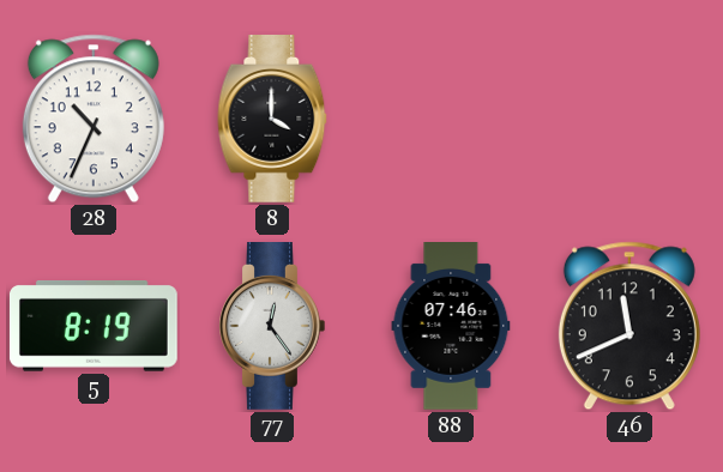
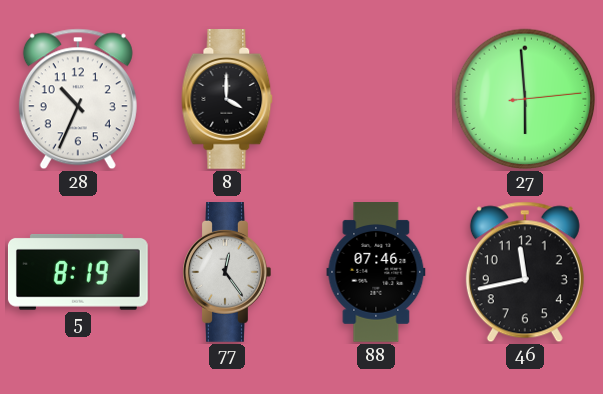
27: none -> 5:59 (525, 99)
46: 11:41 -> 11:43 (525, 272)
